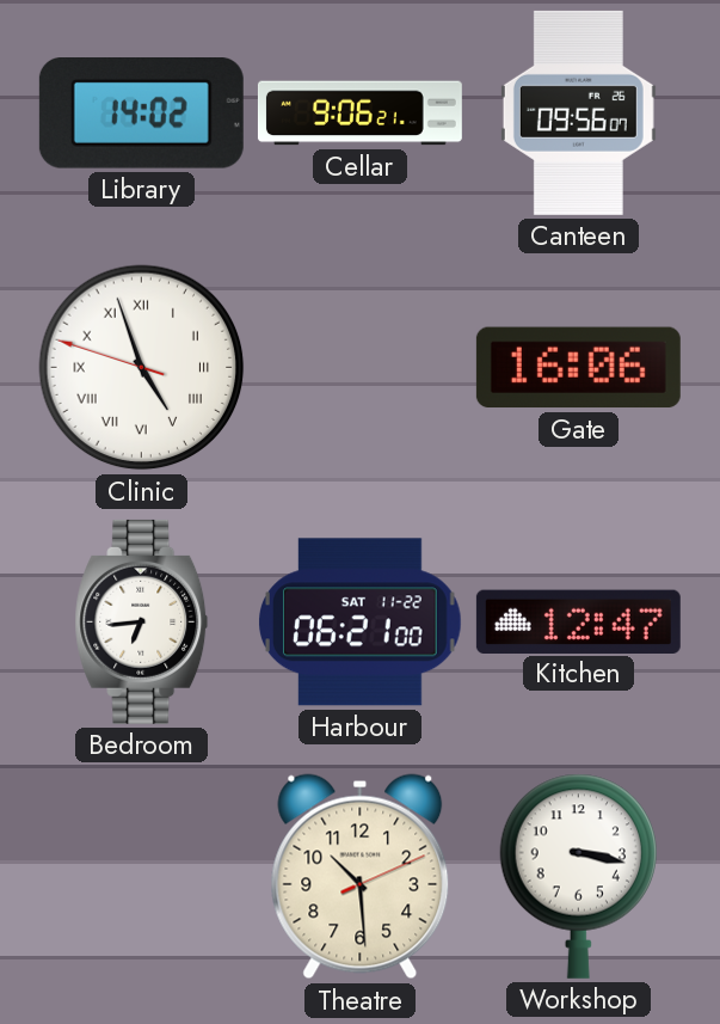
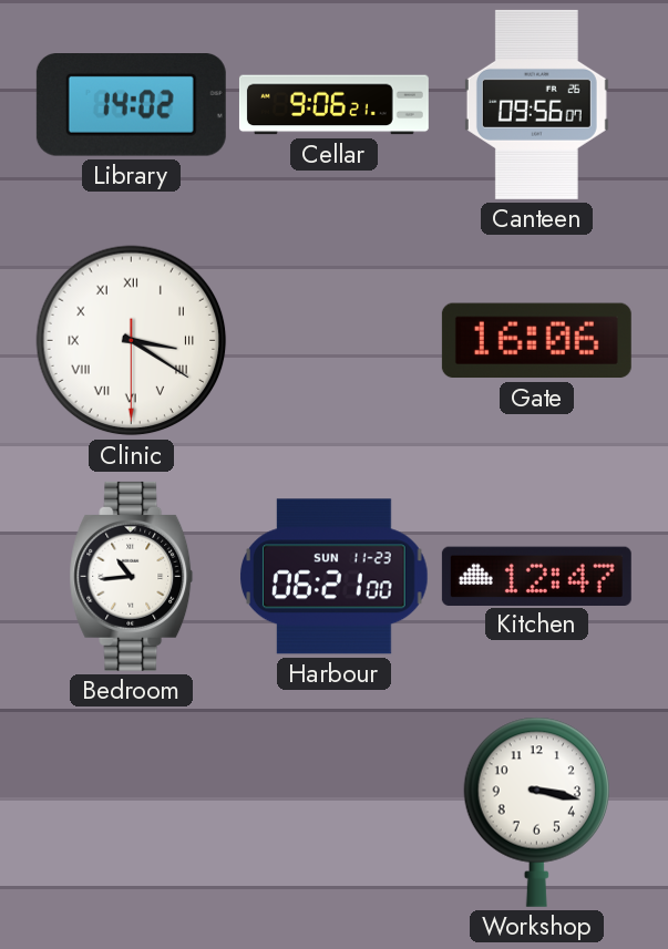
Clinic: 4:56 -> 3:20 (132, 341)
Bedroom: 6:44 -> 10:44 (132, 576)
Harbour date: SAT 11-22 -> SUN 11-23 (335, 577)
Theatre: 10:29 -> none (361, 877)
